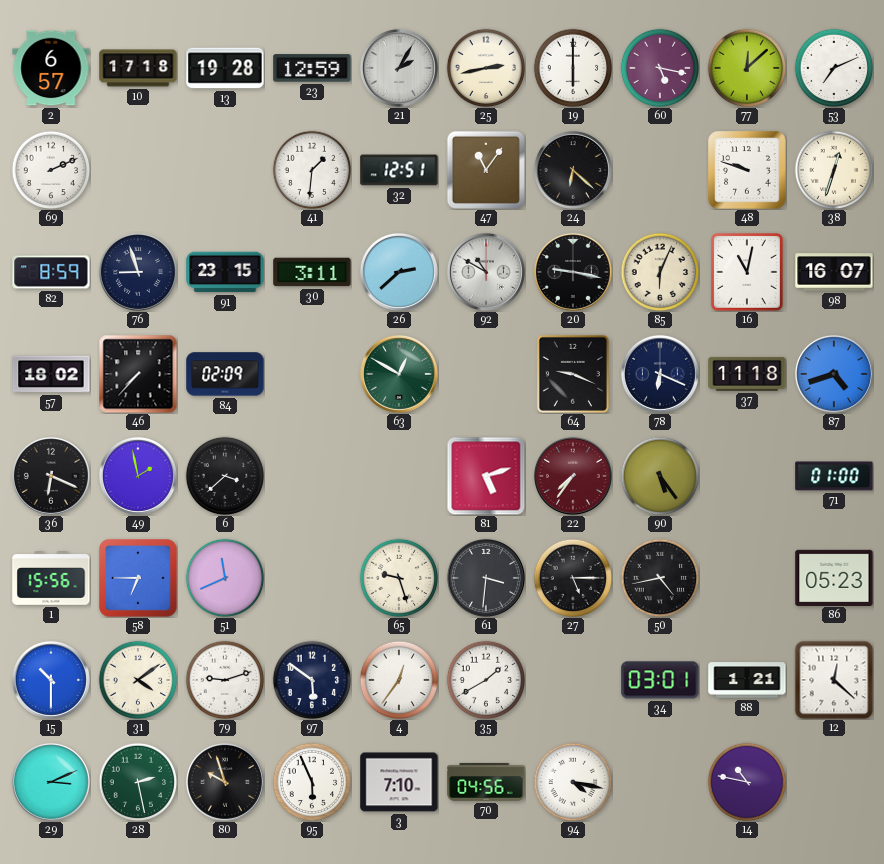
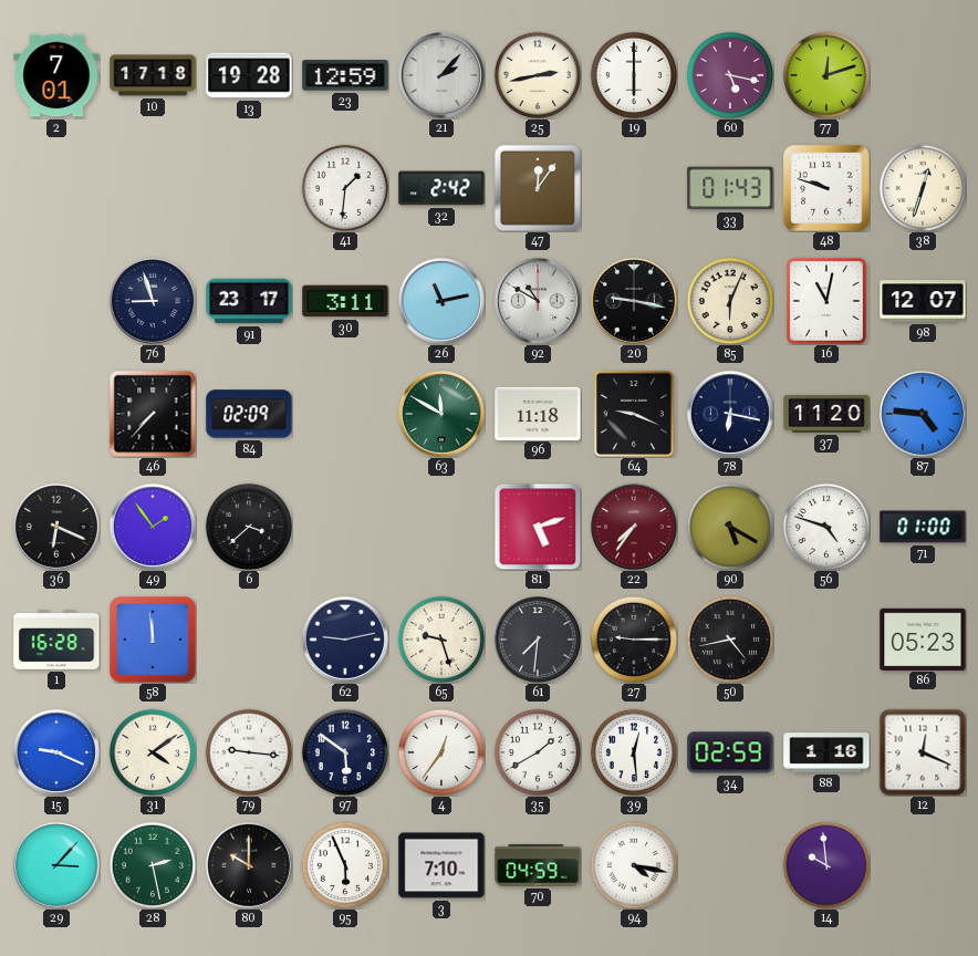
2: 6:57 -> 7:01 (56, 75)
21: 2:05 -> 2:07 (441, 75)
77: 12:08 -> 12:12 (826, 75)
53: 7:11 -> none (834, 68)
69: 2:11 -> none (51, 170)
32: 12:51 -> 2:42 (441, 188)
47: 11:06 -> 12:06 (538, 188)
24: 6:22 -> none (573, 170)
33: none -> 01:43 (730, 188)
82: 8:59 -> none (51, 272)
91: 23:15 -> 23:17 (249, 301)
26: 2:38 -> 11:13 (441, 301)
98: 16:07 -> 12:07 (923, 301)
57: 18:02 -> none (51, 374)
63: 12:50 -> 11:50 (441, 414)
96: none -> 11:18 (538, 413)
78: 6:19 -> 6:17 (730, 414)
37: 11:18 -> 11:20 (826, 414)
87: 4:42 -> 4:46 (923, 414)
49: 1:58 -> 1:54 (153, 527)
90: 5:24 -> 5:20 (730, 527)
56: none -> 4:48 (826, 527)
1: 15:56 -> 16:28 (56, 641)
58: 6:45 -> 11:59 (153, 640)
51: 11:41 -> none (225, 578)
62: none -> 9:13 (345, 640)
61: 3:31 -> 7:31 (538, 640)
27: 5:15 -> 9:15 (634, 640)
15: 10:30 -> 9:19 (56, 752)
79: 9:12 -> 9:16 (249, 752)
39: none -> 12:29 (634, 752)
34: 03:01 -> 02:59 (730, 752)
88: 1:21 -> 1:16 (826, 752)
12: 12:22 -> 12:19 (923, 752)
29: 3:11 -> 3:07 (56, 865)
80: 9:57 -> 10:00 (249, 865)
70: 04:56 -> 04:59 (538, 865)
14: 10:47 -> 9:59 (826, 865)
